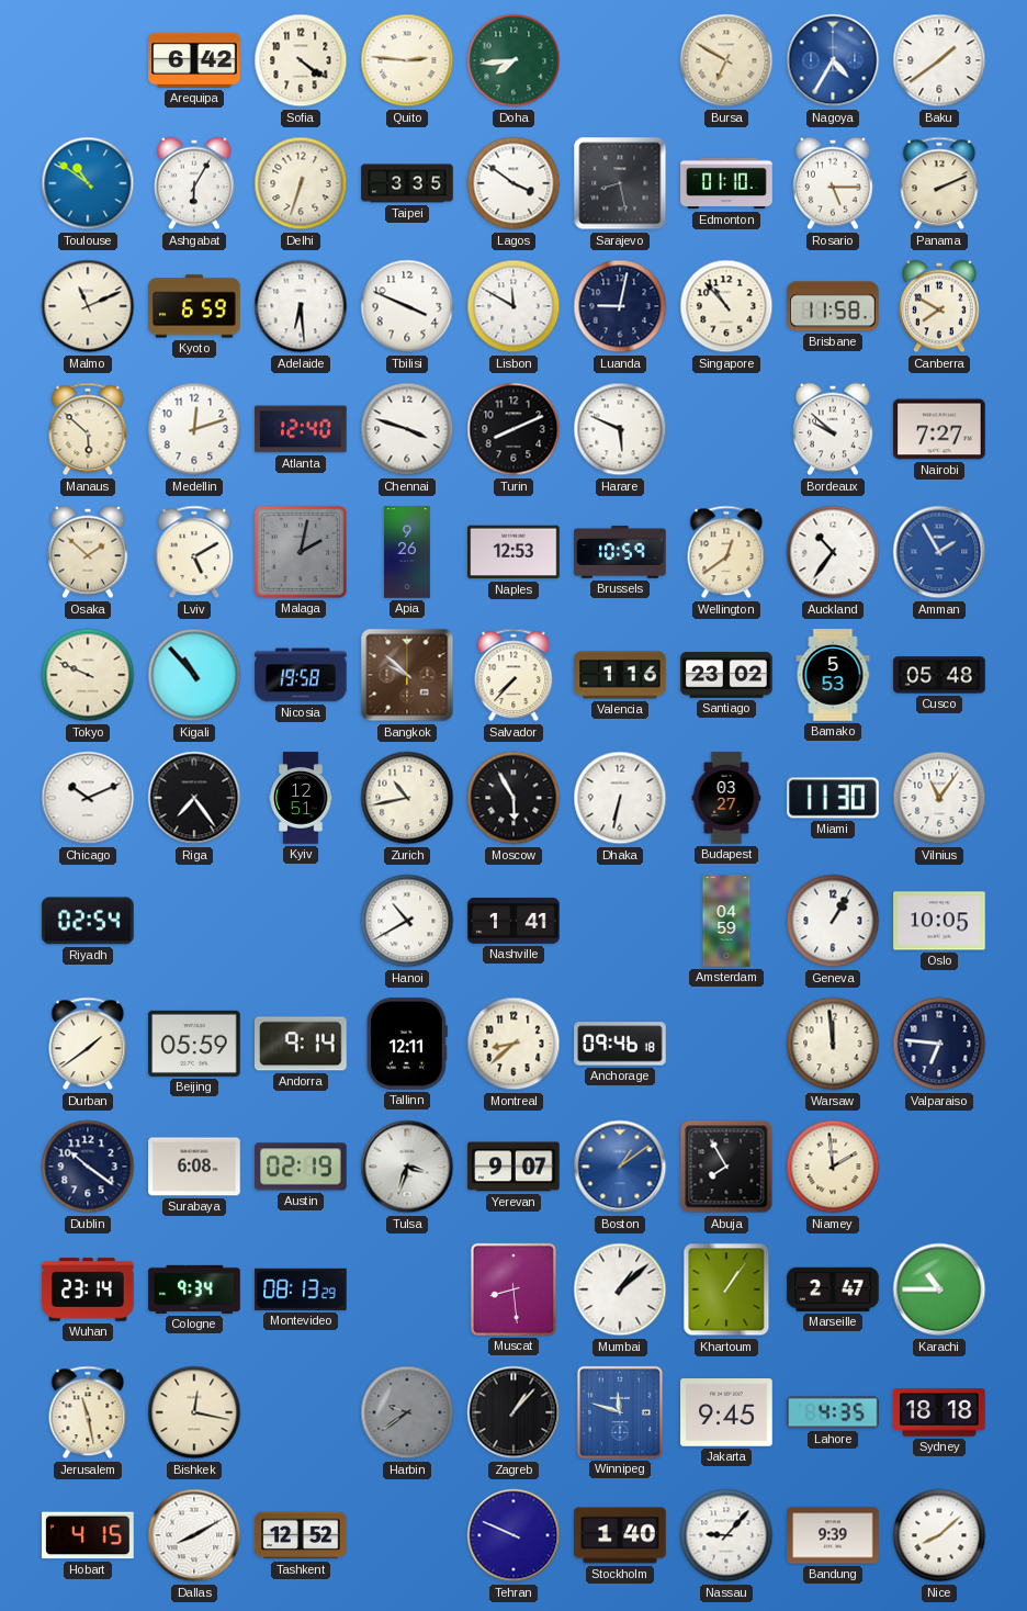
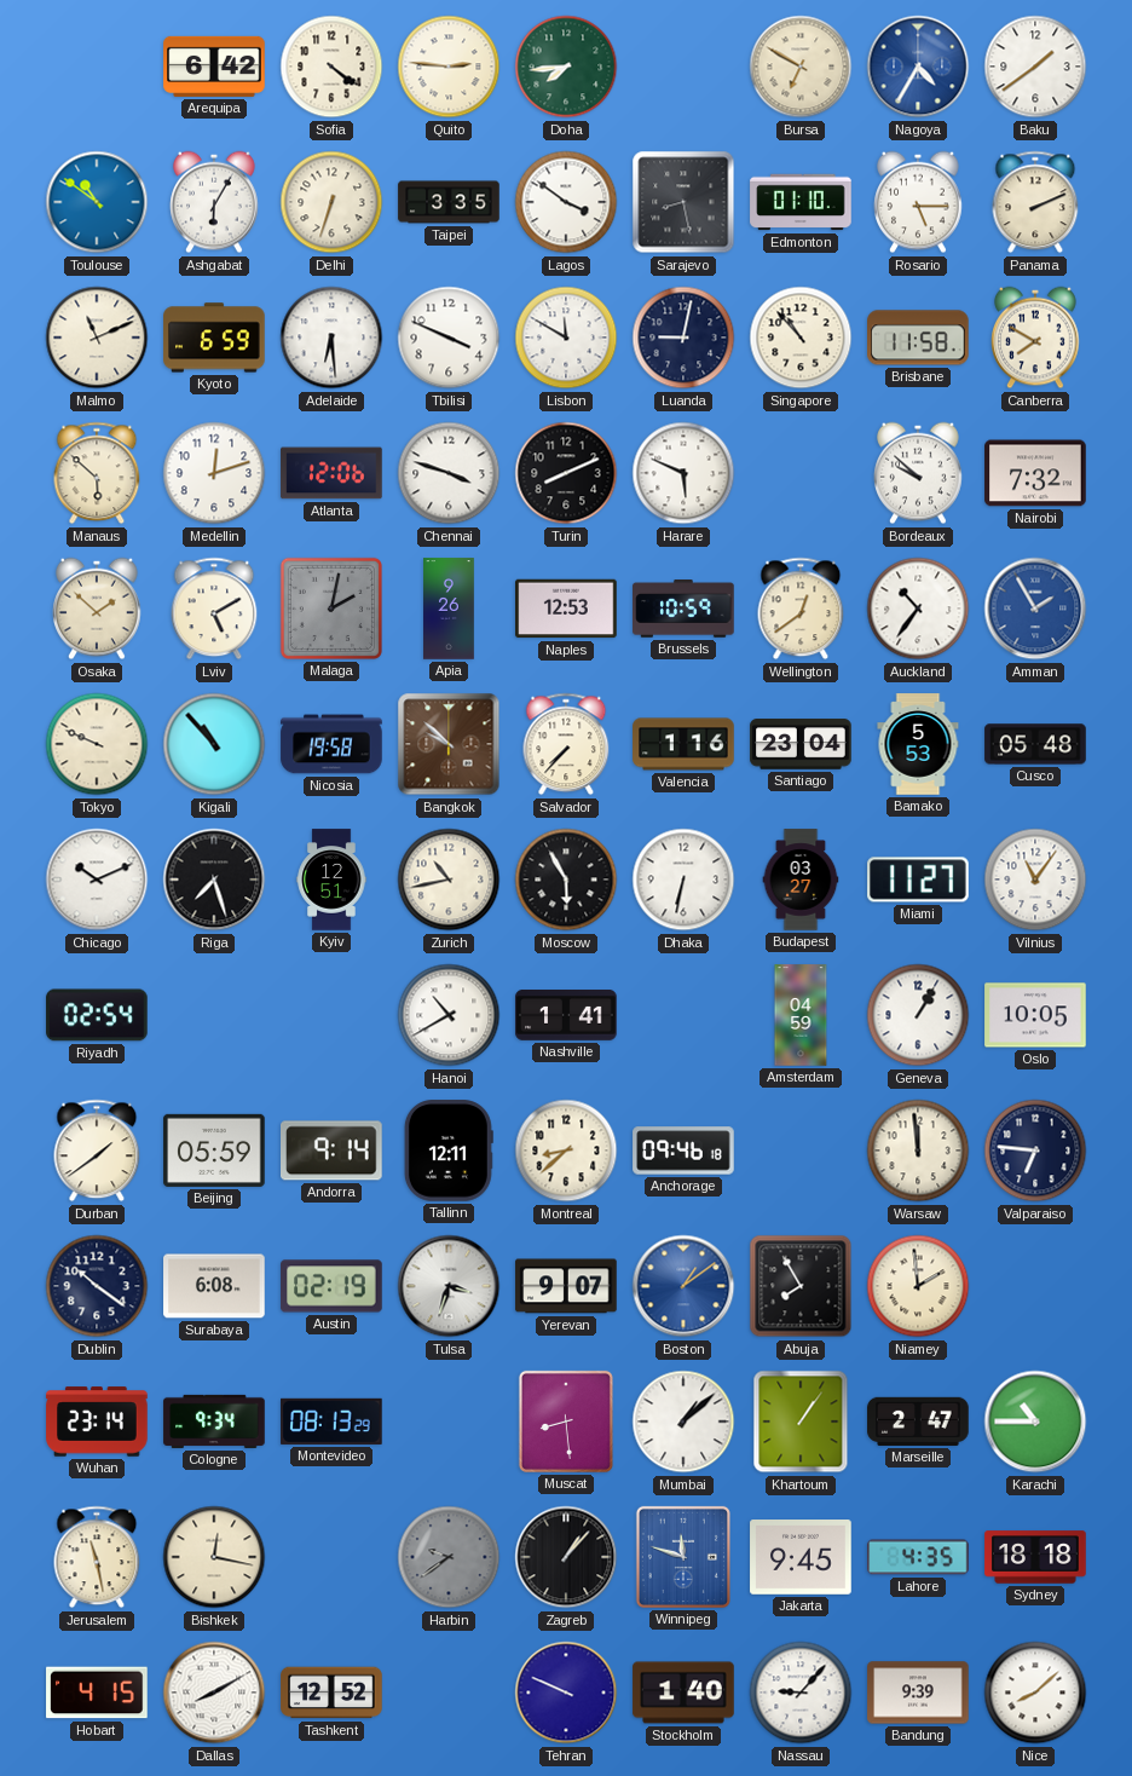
Atlanta: 12:40 -> 12:06 (331, 473)
Nairobi: 7:27 -> 7:32 (1035, 473)
Santiago: 23:02 -> 23:04 (801, 744)
Riga: 7:24 -> 7:27 (214, 880)
Miami: 11:30 -> 11:27 (918, 880)
